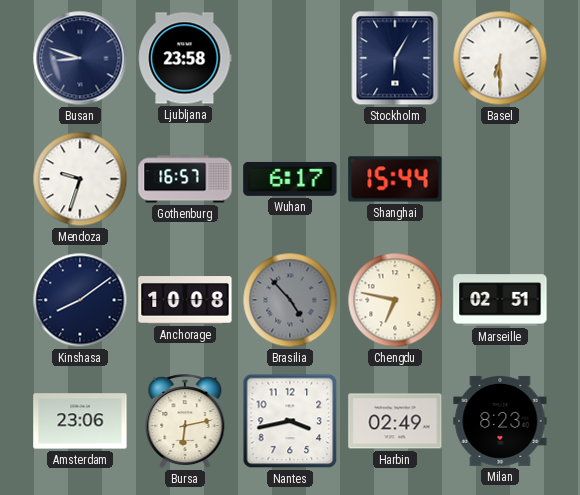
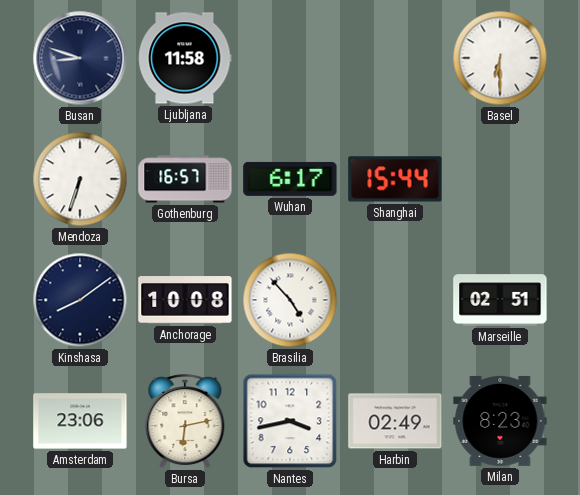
Ljubljana: 23:58 -> 11:58 (185, 58)
Stockholm: 6:05 -> none (395, 58)
Mendoza: 9:33 -> 6:33 (80, 179)
Brasilia dial: grey -> white (290, 300)
Chengdu: 6:47 -> none (395, 300)
